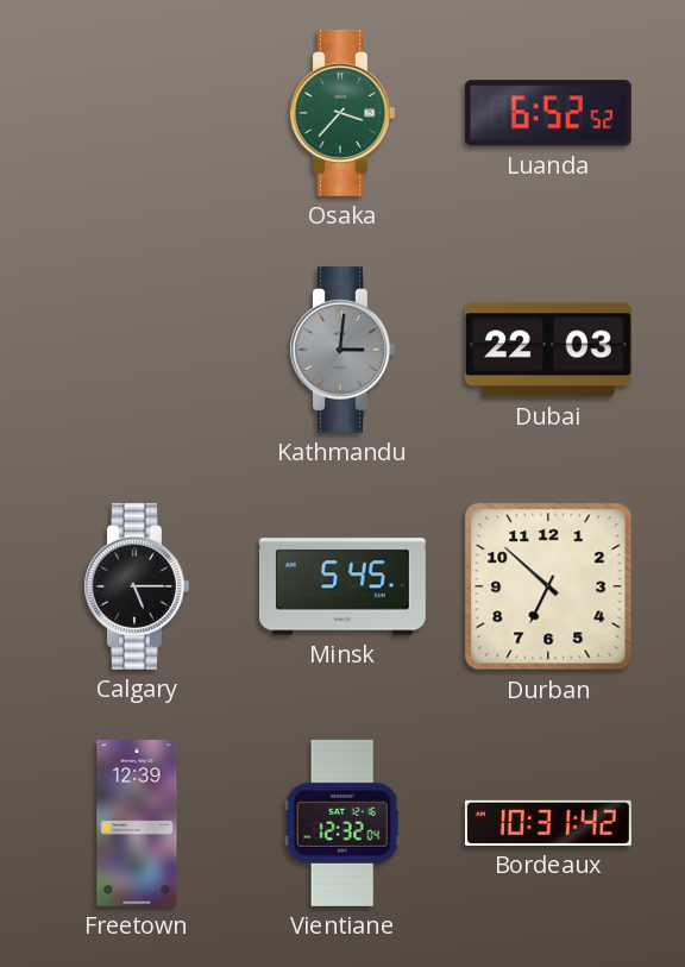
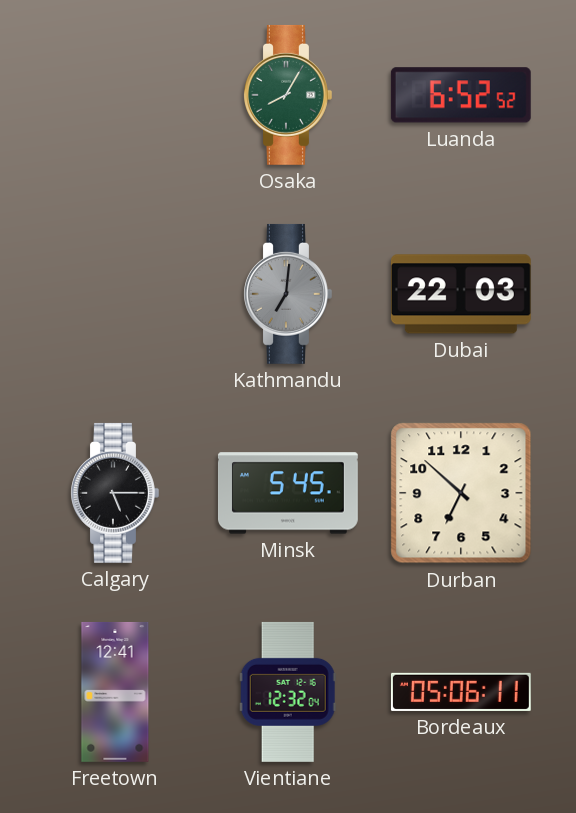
Osaka: 3:37 -> 8:05 (288, 95)
Kathmandu: 3:01 -> 7:01 (288, 294)
Freetown: 12:39 -> 12:41 (115, 692)
Bordeaux: 10:31 -> 05:06 (461, 692)
